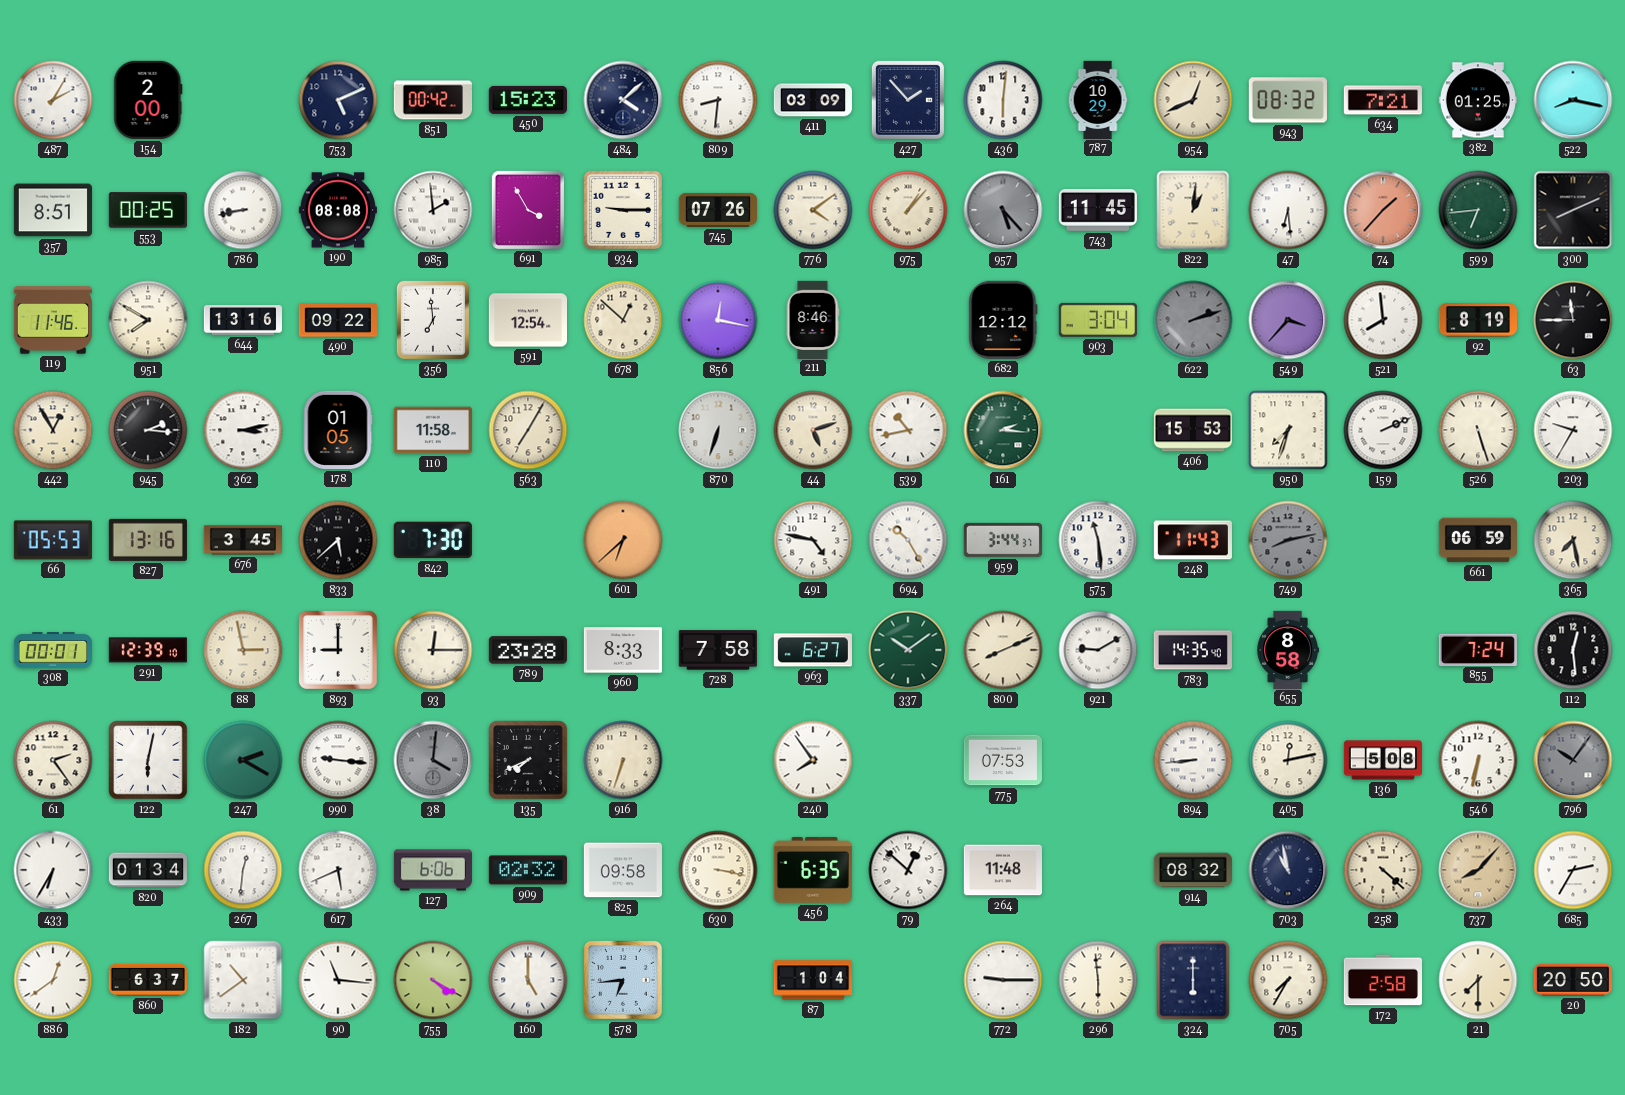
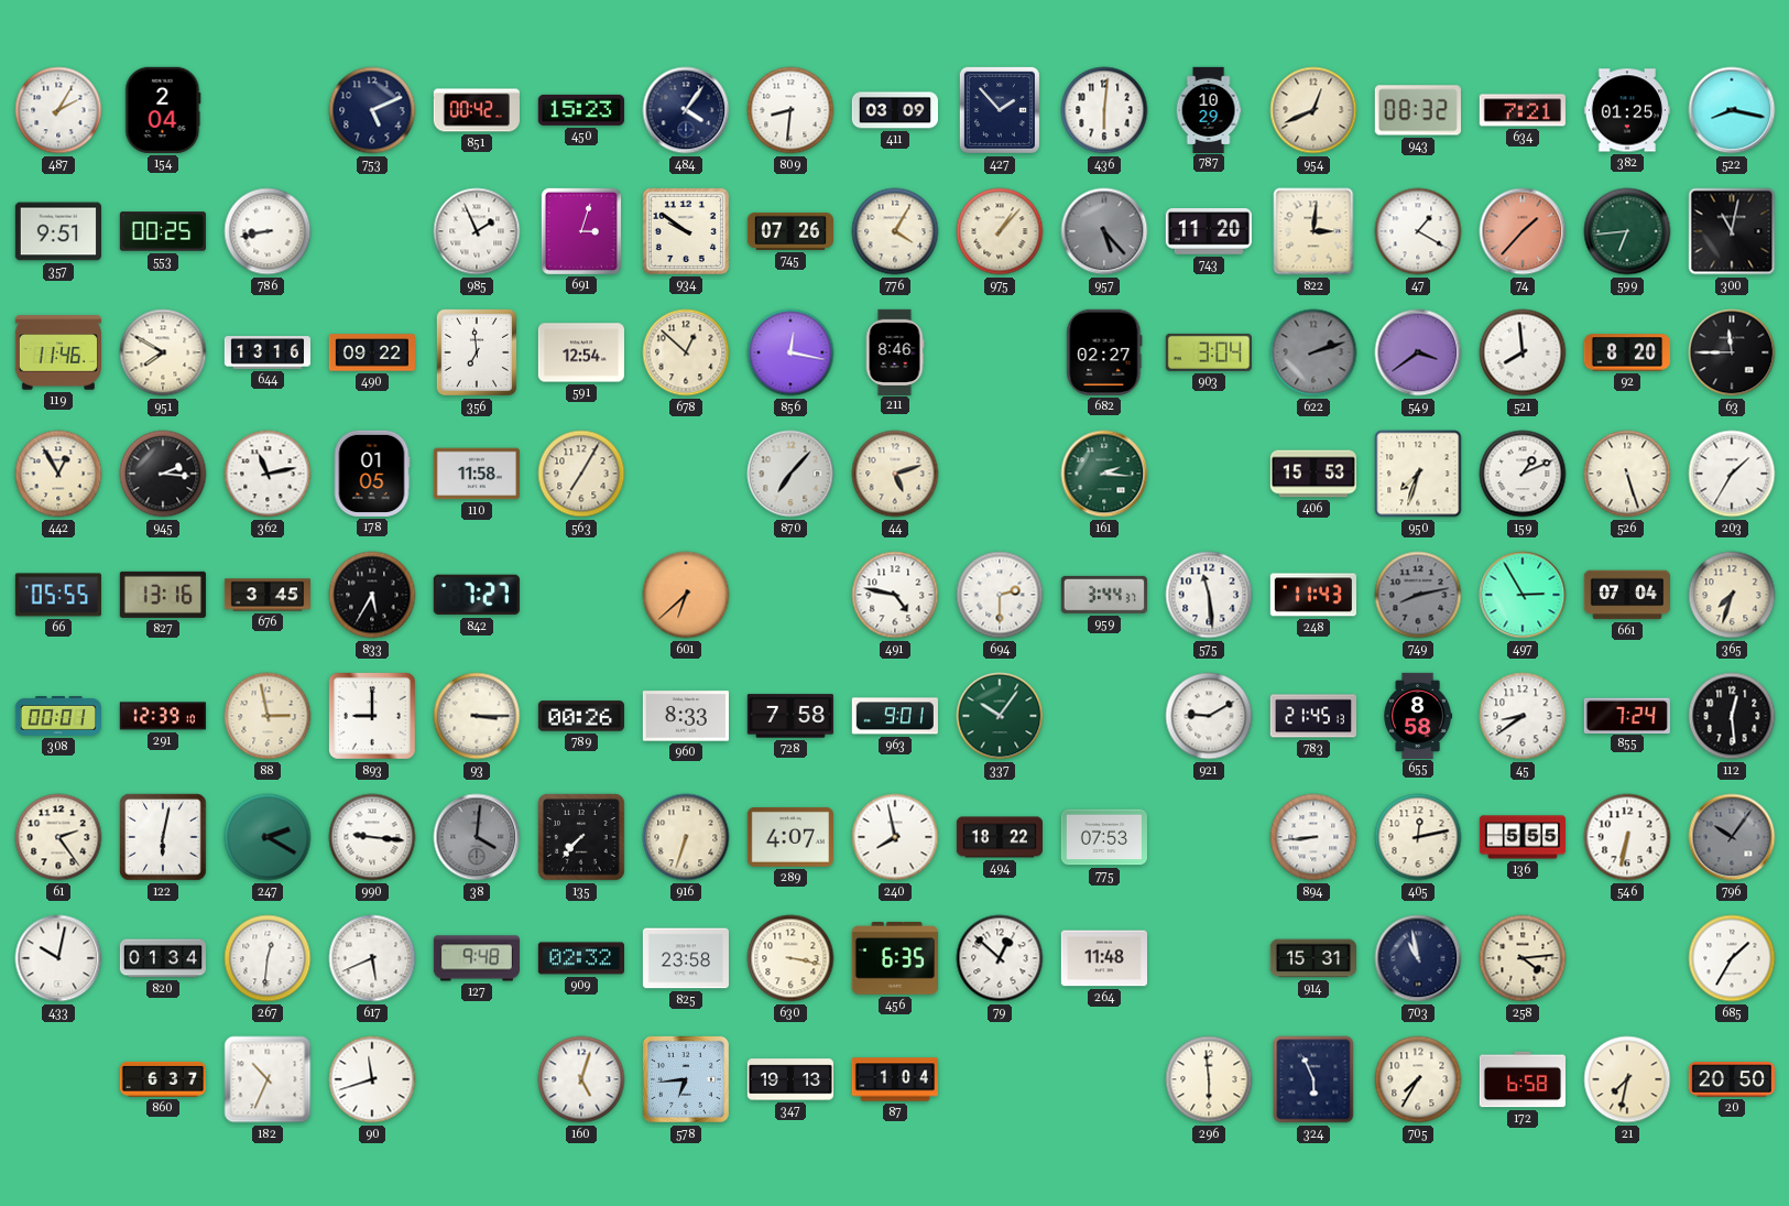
154: 2:00 -> 2:04 (163, 110)
484: 4:08 -> 4:06 (686, 110)
357: 8:51 -> 9:51 (57, 231)
190: 08:08 -> none (338, 210)
985: 1:59 -> 1:56 (477, 231)
691: 3:55 -> 3:03 (581, 231)
934: 9:15 -> 9:51 (686, 231)
776: 4:09 -> 4:05 (895, 231)
743: 11:45 -> 11:20 (1209, 232)
822: 1:01 -> 3:01 (1313, 231)
47: 6:29 -> 1:20 (1418, 231)
300: 8:11 -> 11:02 (1732, 231)
682: 12:12 -> 02:27 (1104, 352)
549: 3:37 -> 3:39 (1418, 352)
92: 8:19 -> 8:20 (1626, 352)
362: 3:13 -> 11:13 (268, 474)
870: 6:33 -> 7:07 (790, 474)
539: 10:43 -> none (908, 430)
159: 2:11 -> 1:11 (1523, 474)
203: 9:35 -> 1:35 (1732, 474)
66: 05:53 -> 05:55 (58, 595)
833: 5:38 -> 5:35 (372, 595)
842: 7:30 -> 7:27 (477, 595)
694: 10:25 -> 2:30 (1000, 595)
497: none -> 2:55 (1523, 595)
661: 06:59 -> 07:04 (1626, 595)
365: 7:28 -> 7:33 (1732, 595)
93: 12:15 -> 3:15 (477, 716)
789: 23:28 -> 00:26 (581, 716)
963: 6:27 -> 9:01 (895, 716)
337: 10:09 -> 10:06 (1000, 716)
800: 8:11 -> none (1003, 650)
783: 14:35 -> 21:45 (1313, 716)
45: none -> 8:39 (1523, 716)
135: 7:41 -> 7:37 (581, 837)
289: none -> 4:07 (790, 837)
240: 7:54 -> 7:58 (895, 837)
494: none -> 18:22 (999, 837)
136: 5:08 -> 5:55 (1521, 837)
433: 6:35 -> 10:02 (58, 958)
127: 6:06 -> 9:48 (477, 958)
825: 09:58 -> 23:58 (686, 958)
914: 08:32 -> 15:31 (1312, 958)
258: 4:22 -> 4:14 (1523, 958)
737: 8:07 -> none (1478, 870)
685: 2:35 -> 1:35 (1732, 958)
886: 12:39 -> none (53, 980)
182: 10:39 -> 10:34 (268, 1079)
90: 11:16 -> 11:42 (372, 1079)
755: 4:20 -> none (433, 980)
160: 5:00 -> 5:03 (581, 1079)
347: none -> 19:13 (789, 1079)
772: 9:15 -> none (1003, 980)
324: 6:00 -> 5:56 (1313, 1079)
172: 2:58 -> 6:58 (1521, 1079)
21: 7:30 -> 7:32 (1627, 1079)
